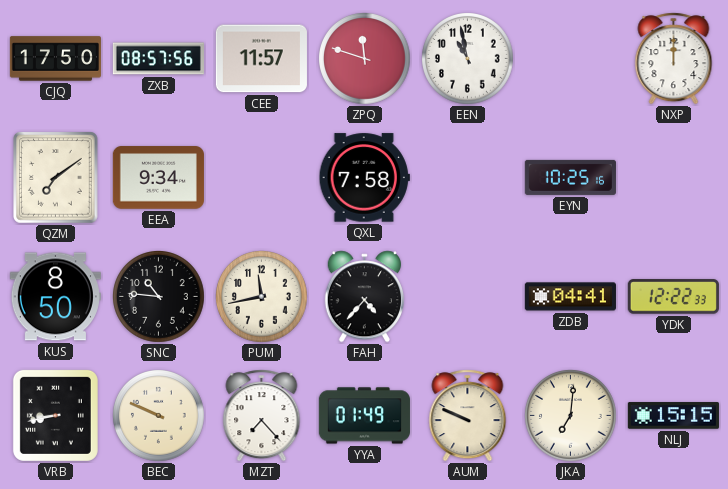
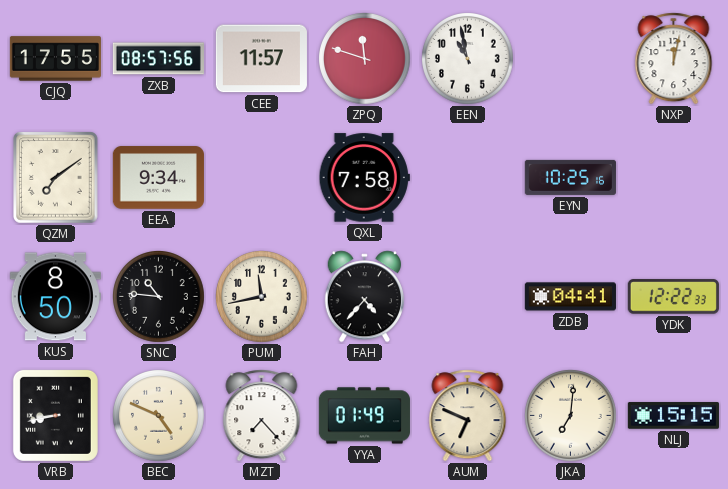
CJQ: 17:50 -> 17:55 (55, 59)
NXP: 12:00 -> 12:02 (674, 59)
BEC: 9:49 -> 4:49 (159, 416)
AUM: 9:49 -> 6:49 (468, 416)
